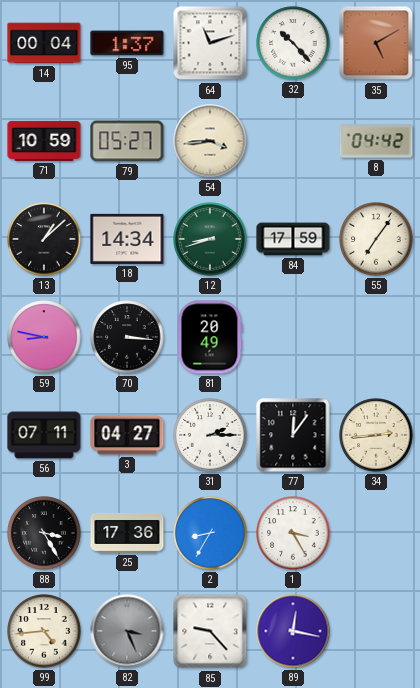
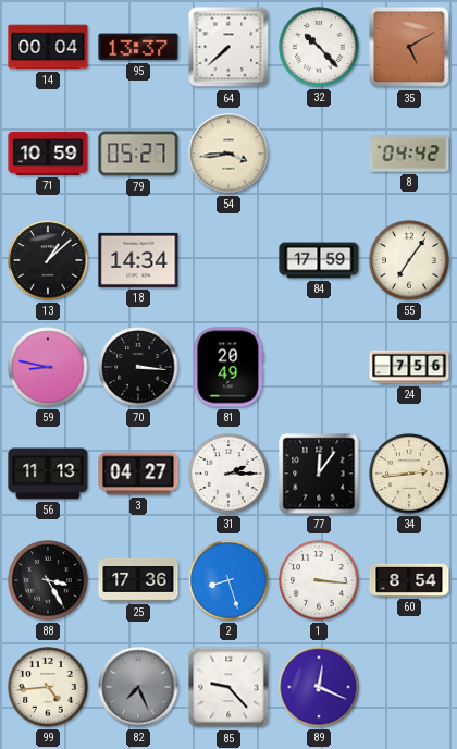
95: 1:37 -> 13:37 (138, 47)
64: 11:12 -> 7:38 (228, 47)
12: 8:42 -> none (210, 239)
24: none -> 7:56 (409, 367)
56: 07:11 -> 11:13 (48, 474)
2: 8:35 -> 8:27 (228, 580)
1: 3:25 -> 3:16 (319, 580)
60: none -> 8:54 (409, 580)
82: 3:26 -> 7:26 (138, 687)
89: 12:17 -> 12:19 (319, 687)
